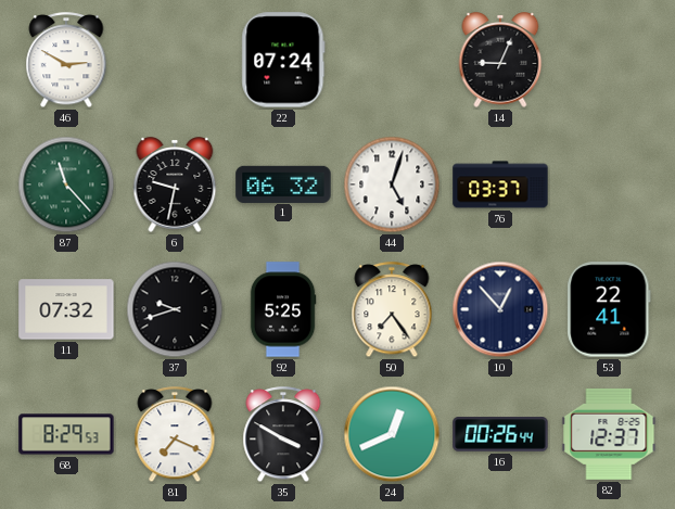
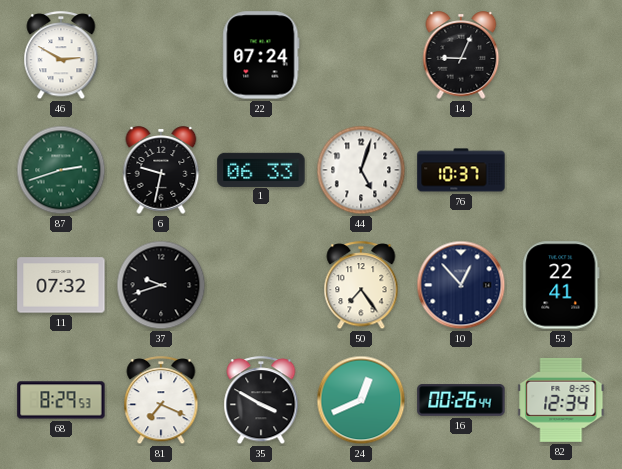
87: 11:23 -> 2:42 (61, 170)
1: 06:32 -> 06:33 (261, 169)
76: 03:37 -> 10:37 (461, 170)
92: 5:25 -> none (283, 309)
82: 12:37 -> 12:34 (561, 400)
